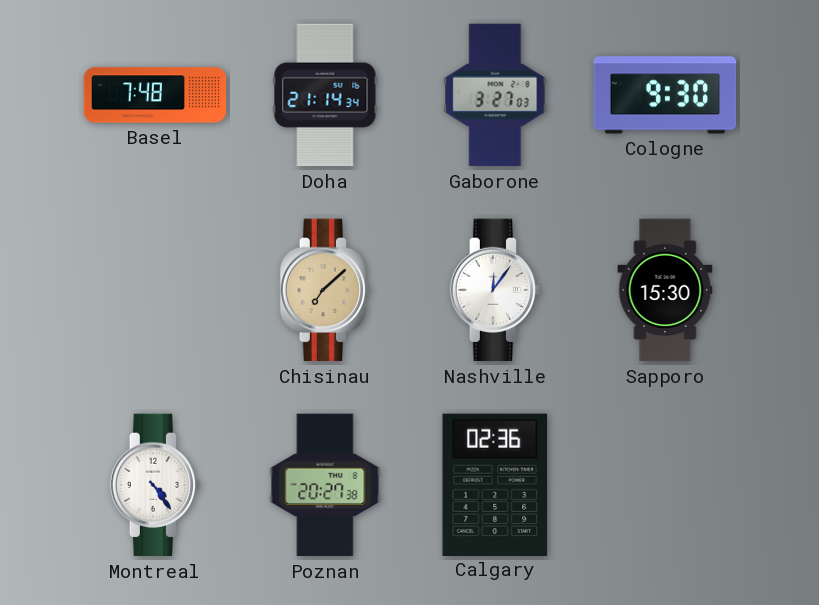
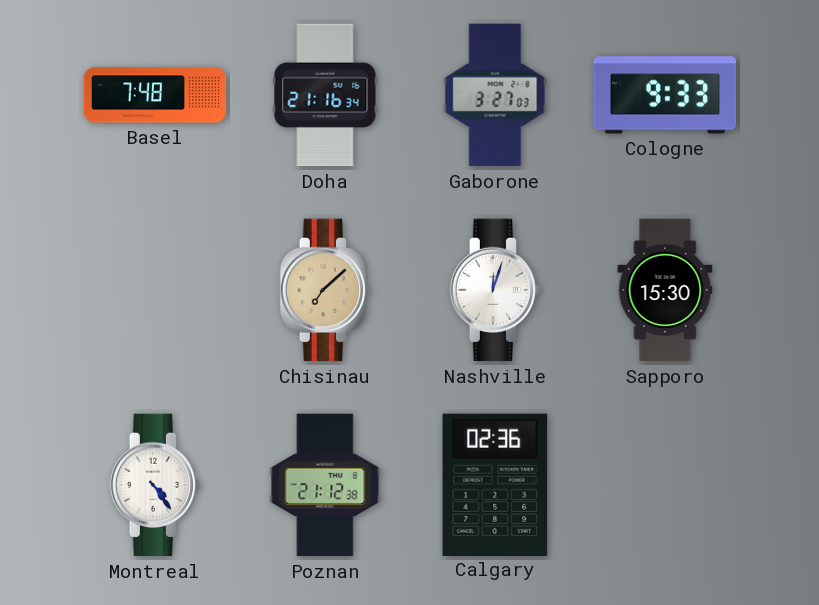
Doha: 21:14 -> 21:16 (325, 95)
Cologne: 9:30 -> 9:33 (665, 95)
Nashville: 12:06 -> 12:03 (495, 290)
Poznan: 20:27 -> 21:12 (325, 485)
